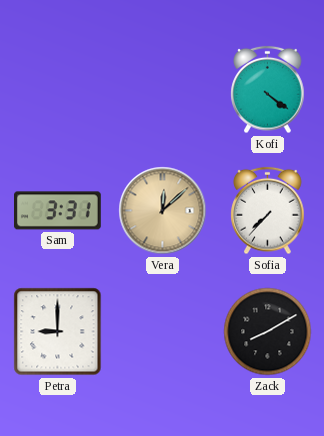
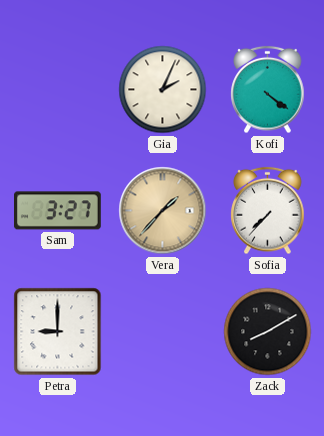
Gia: none -> 2:04 (163, 90)
Sam: 3:31 -> 3:27 (58, 211)
Vera: 12:08 -> 1:37 (163, 211)
